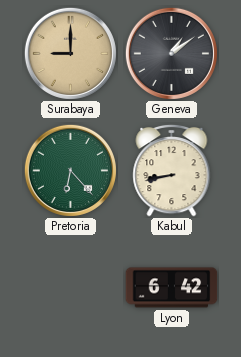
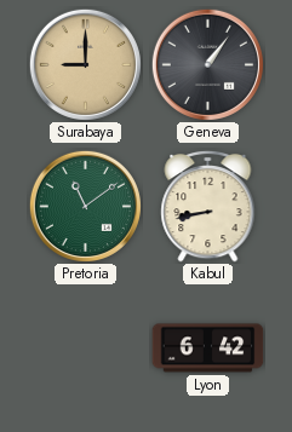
Geneva: 1:09 -> 1:06 (207, 64)
Pretoria: 6:23 -> 11:09 (85, 206)
